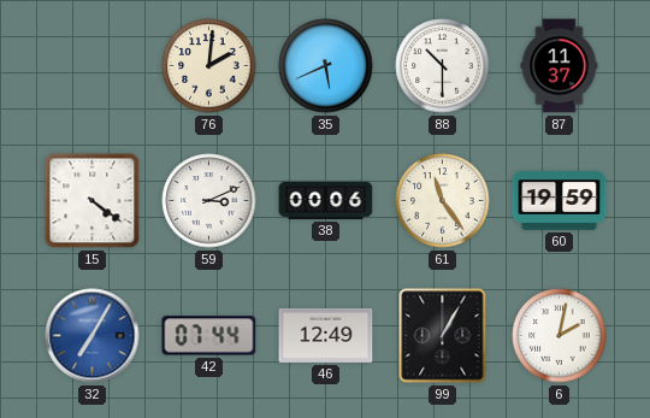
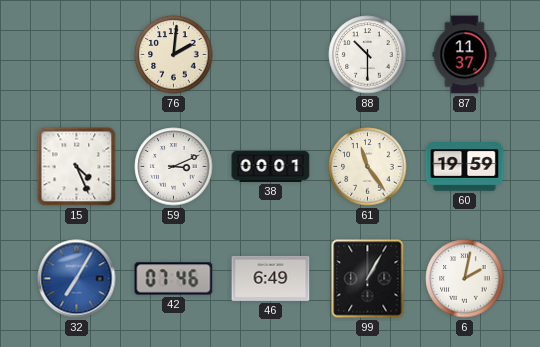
35: 5:41 -> none (326, 66)
15: 4:21 -> 4:26 (77, 167)
38: 00:06 -> 00:01 (271, 166)
42: 07:44 -> 07:46 (174, 279)
46: 12:49 -> 6:49 (271, 278)
